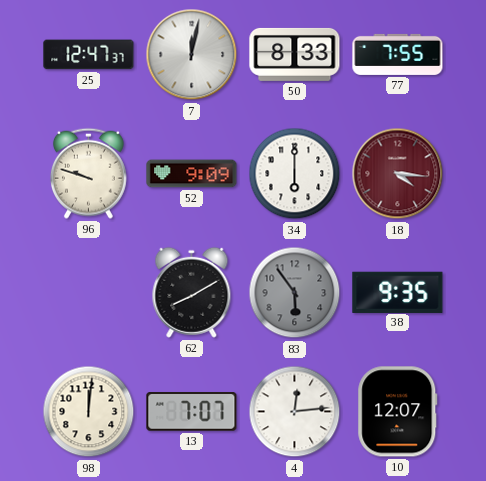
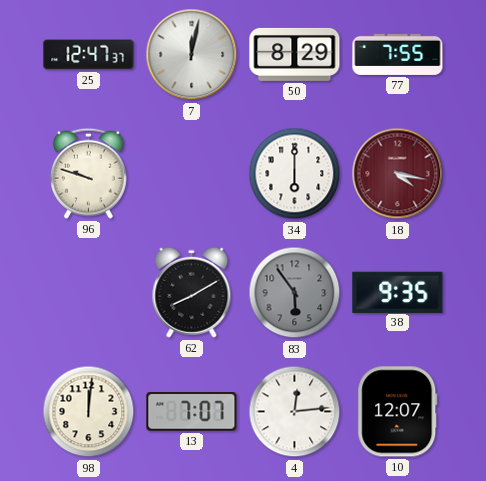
50: 8:33 -> 8:29 (295, 54)
52: 9:09 -> none (192, 174)
18: 4:16 -> 4:17 (398, 174)
